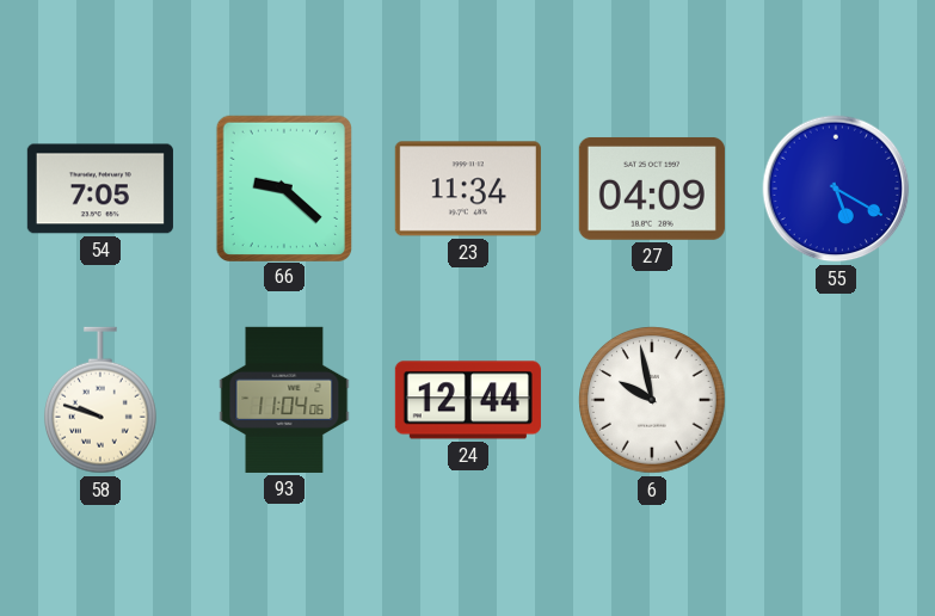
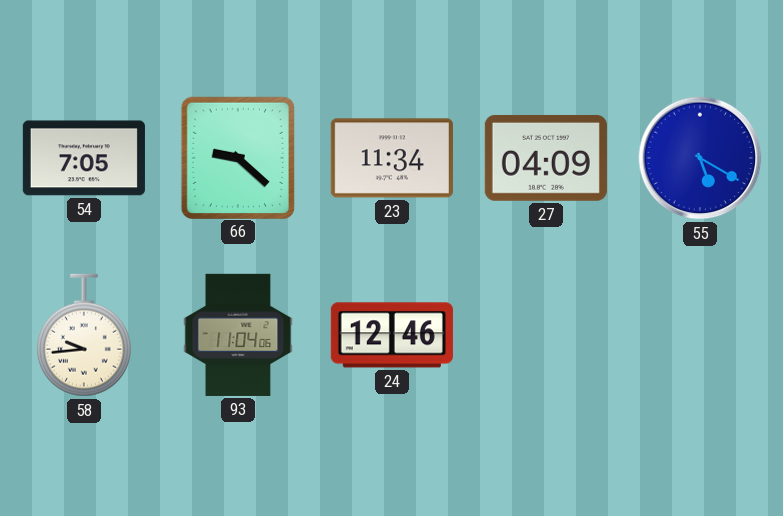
58: 9:48 -> 9:44 (84, 335)
24: 12:44 -> 12:46 (392, 335)
6: 9:58 -> none (653, 401)
